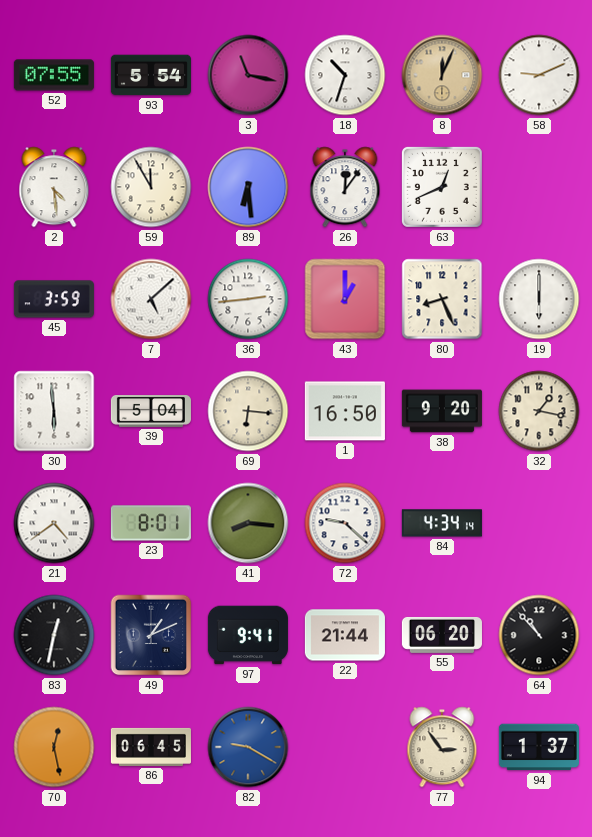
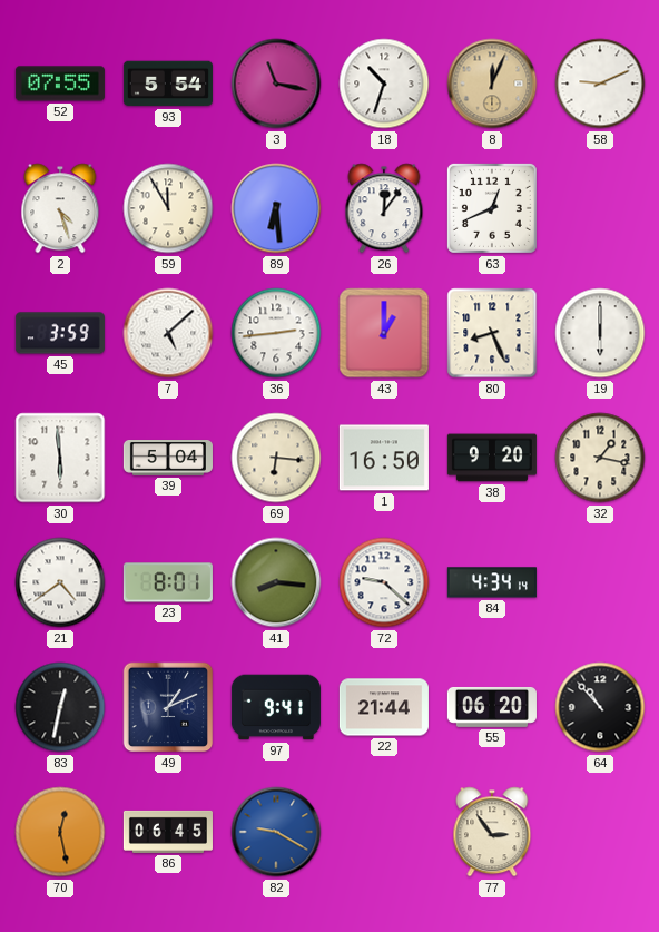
2: 4:29 -> 4:27 (60, 208)
94: 1:37 -> none (539, 747)
